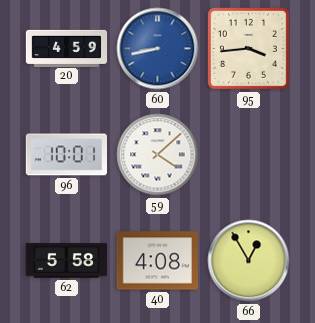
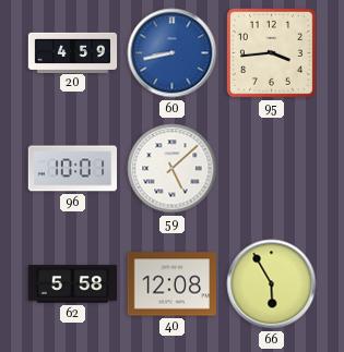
59: 4:08 -> 5:08 (173, 169)
40: 4:08 -> 12:08 (171, 284)
66: 12:55 -> 5:55 (272, 284)
